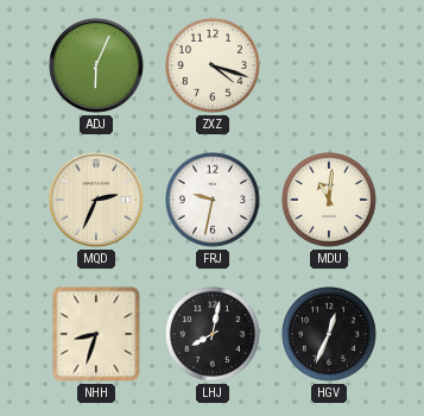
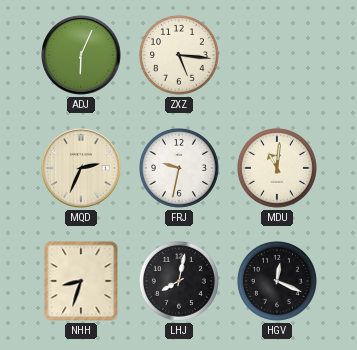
ZXZ: 4:18 -> 5:16 (179, 55)
HGV: 12:34 -> 12:19 (277, 281)
